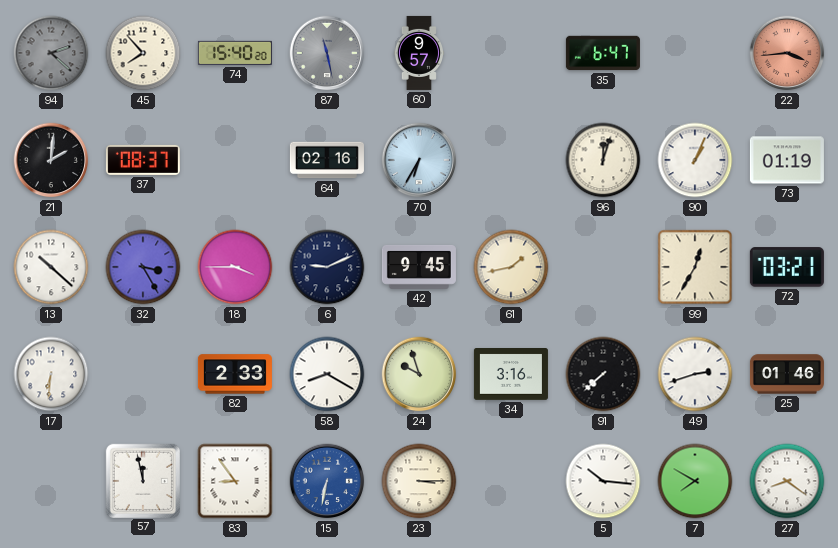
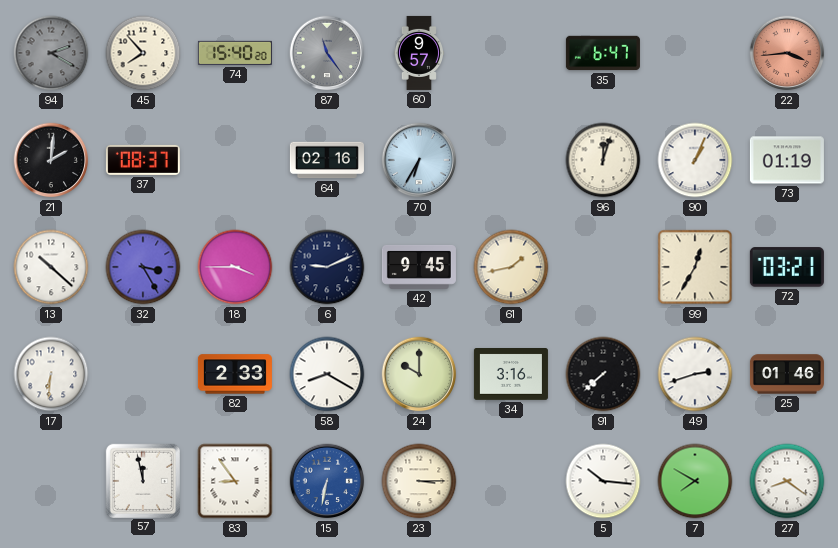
94: 2:22 -> 2:20 (51, 53)
87: 11:28 -> 11:24 (327, 53)
24: 9:57 -> 10:00 (419, 374)
